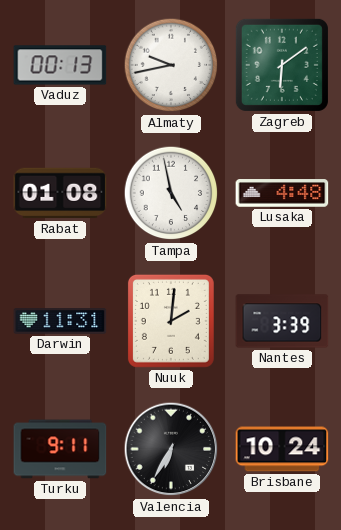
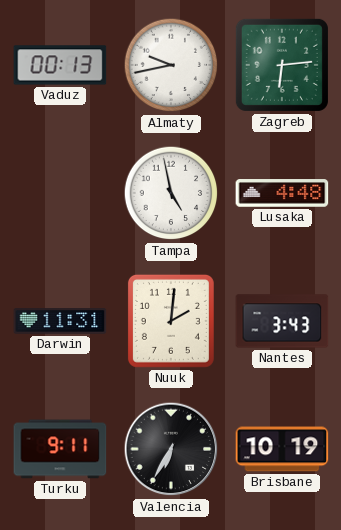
Zagreb: 6:09 -> 6:14 (282, 65)
Rabat: 01:08 -> none (60, 193)
Nantes: 3:39 -> 3:43 (282, 321)
Brisbane: 10:24 -> 10:19 (282, 449)
